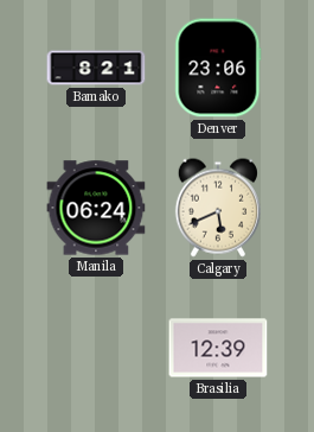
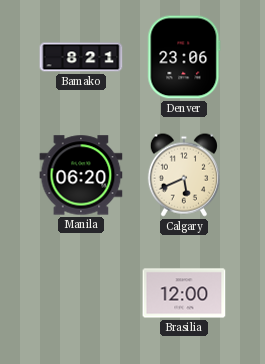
Manila: 06:24 -> 06:20 (81, 175)
Brasilia: 12:39 -> 12:00 (184, 293)
